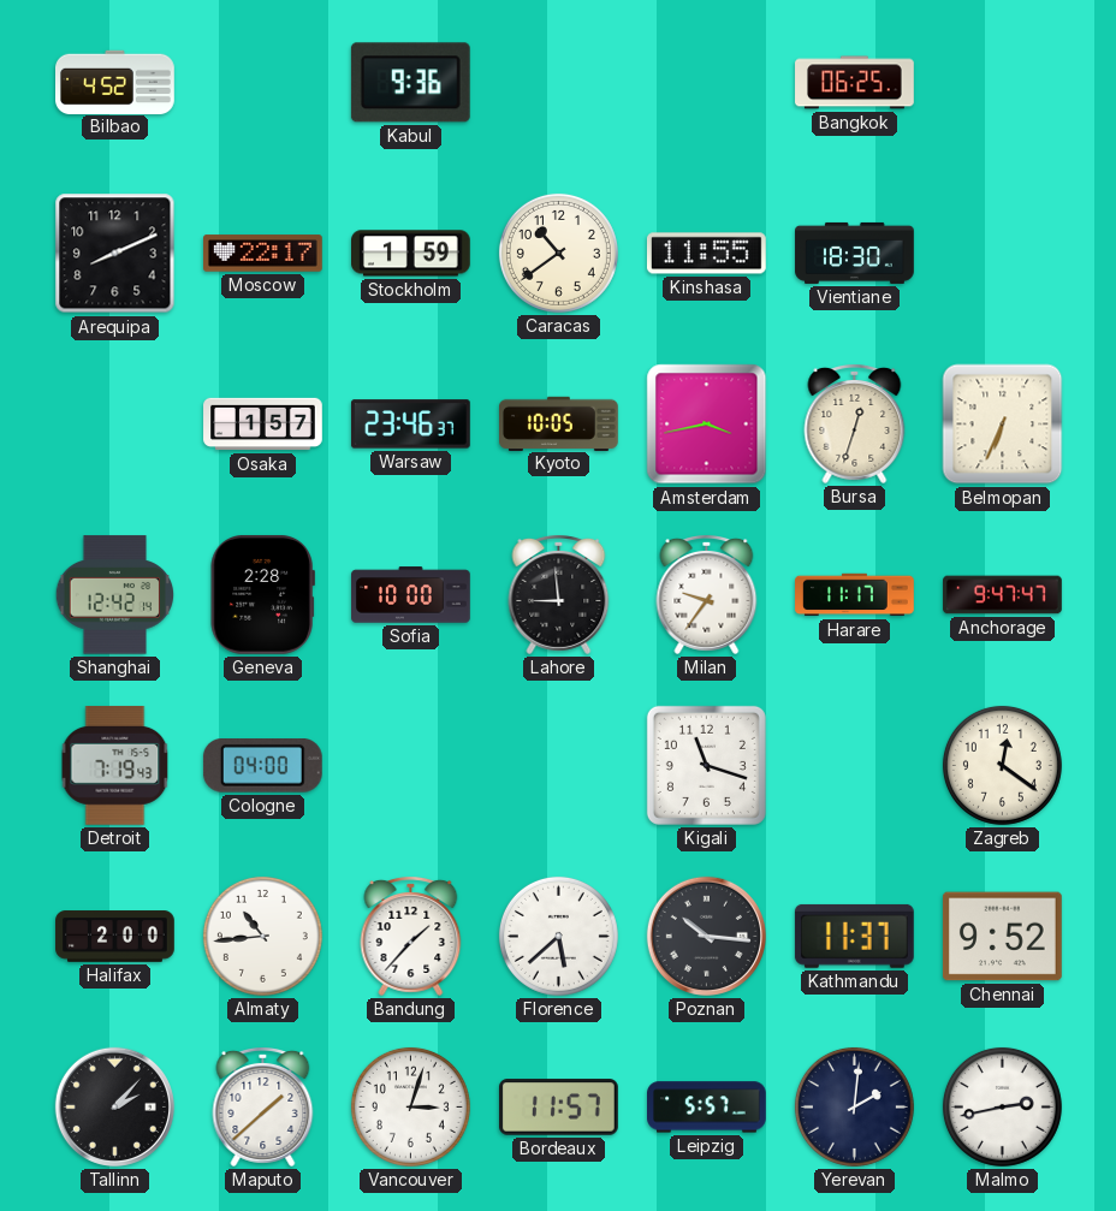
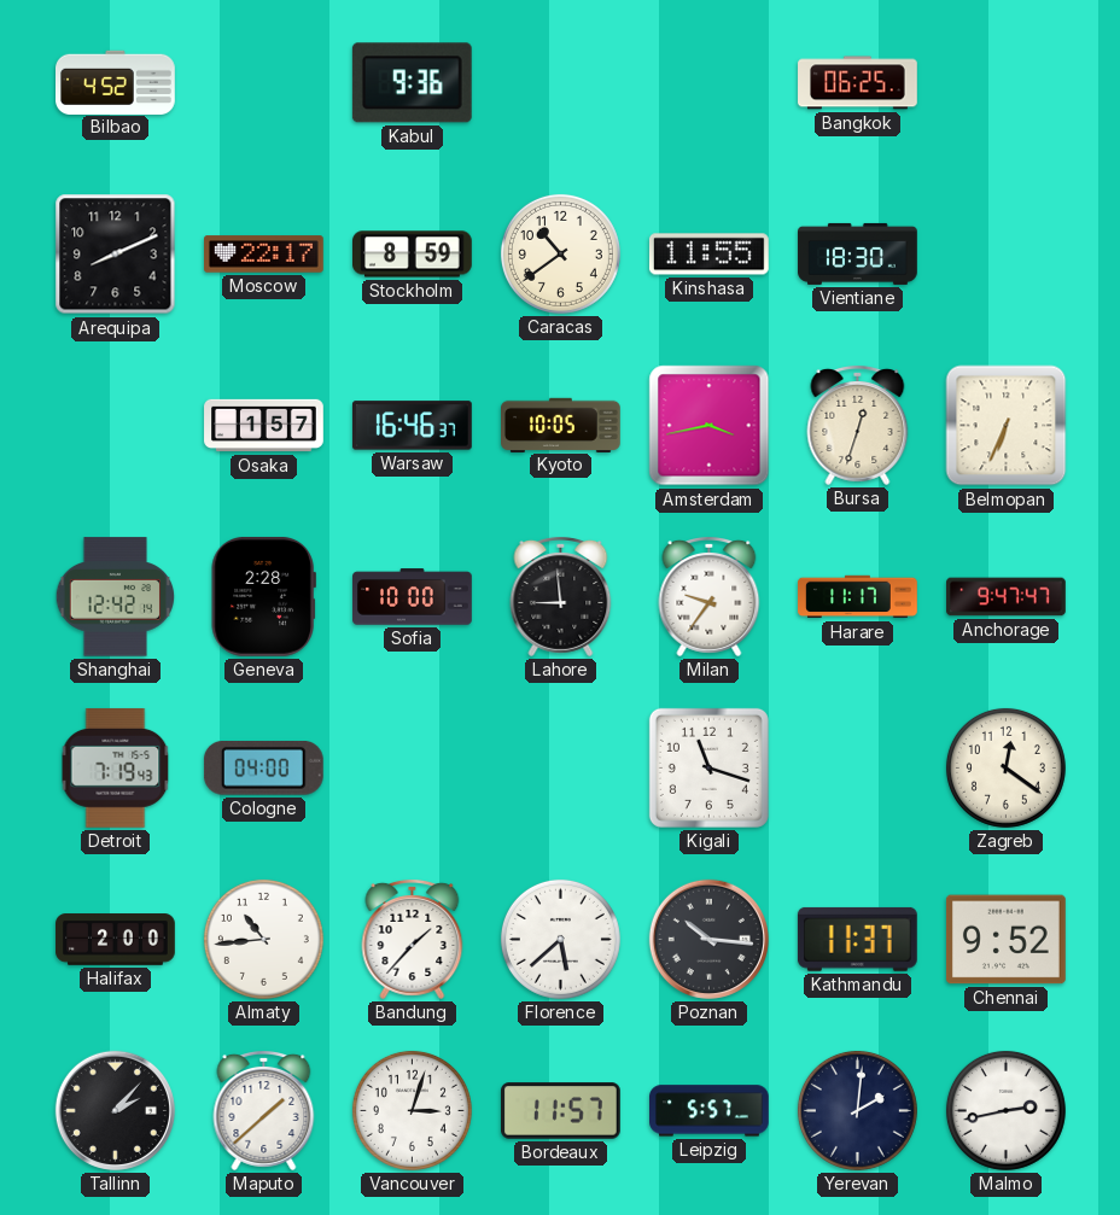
Stockholm: 1:59 -> 8:59 (413, 255)
Warsaw: 23:46 -> 16:46 (412, 426)
